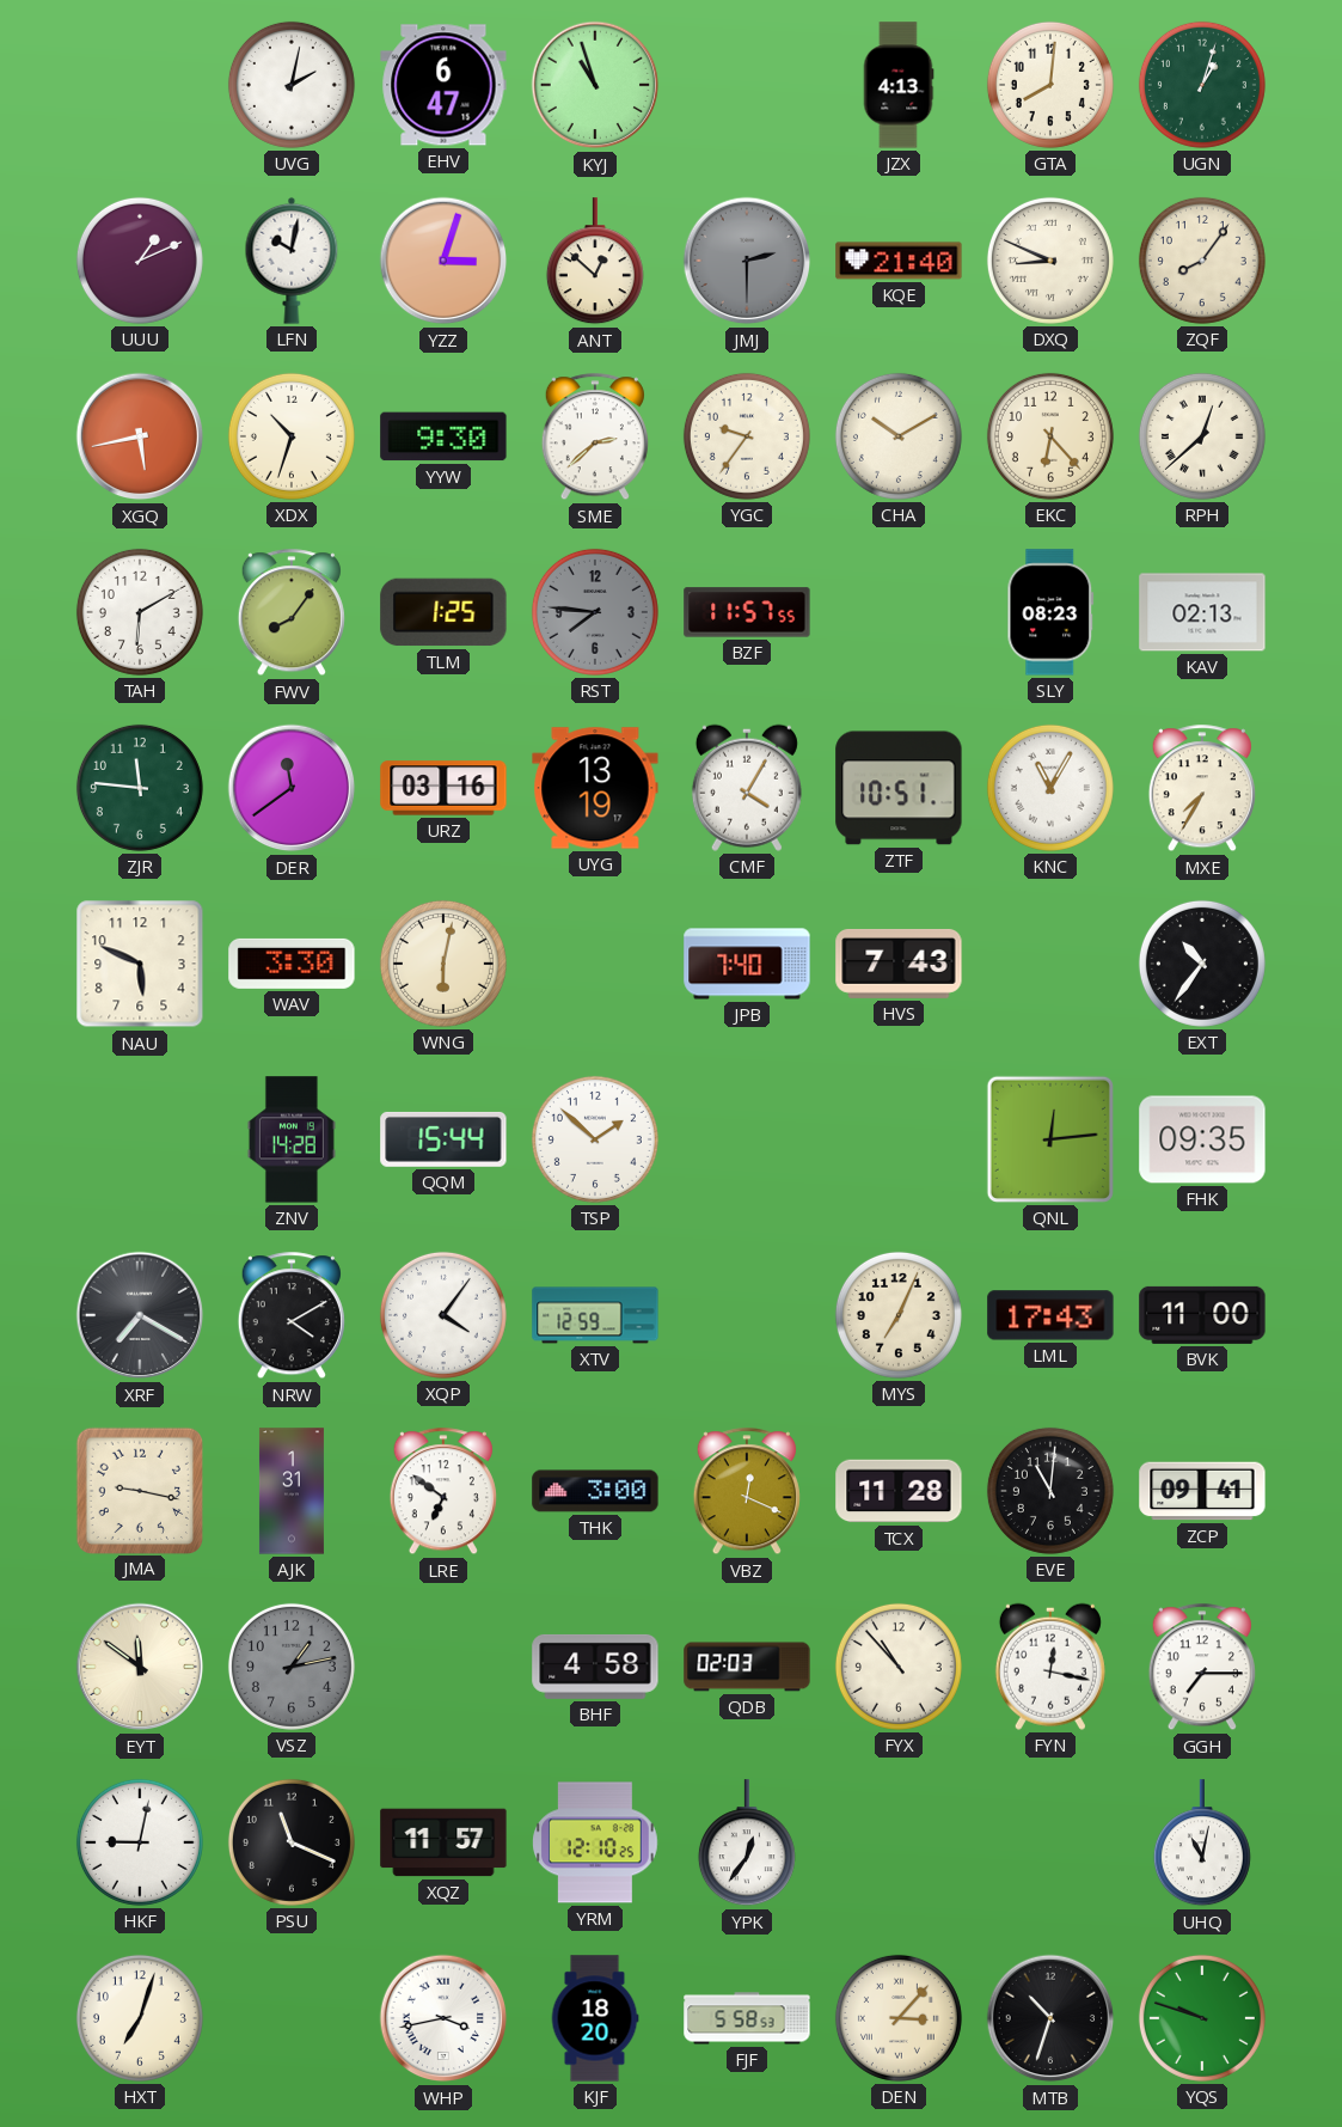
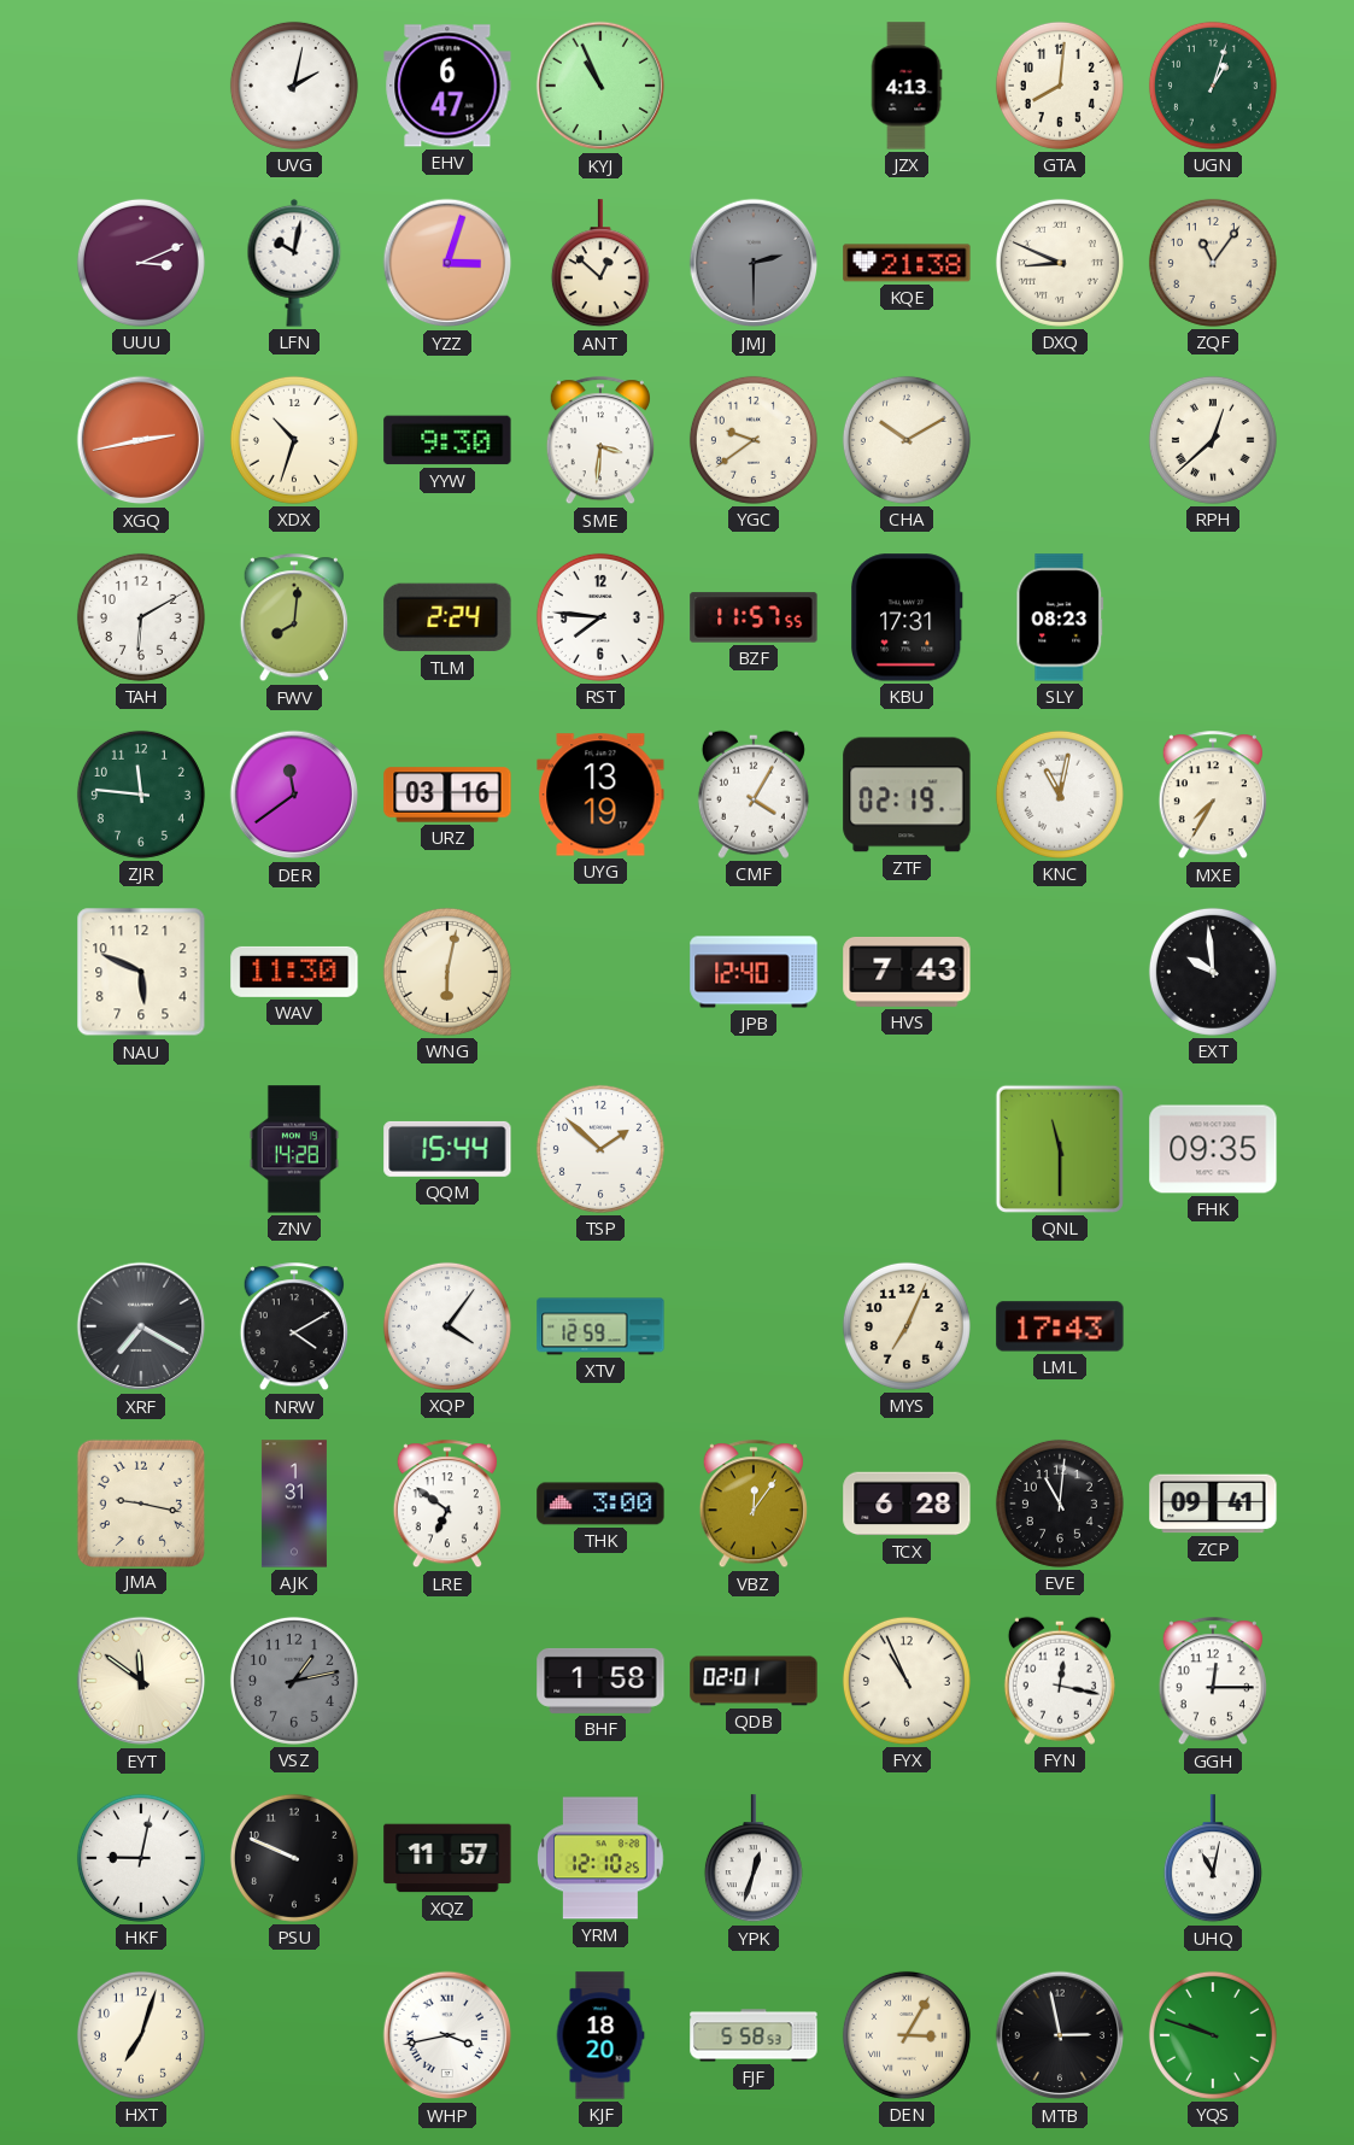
KYJ: 10:57 -> 10:56 (600, 86)
UUU: 1:11 -> 3:11 (141, 263)
KQE: 21:40 -> 21:38 (907, 263)
ZQF: 8:06 -> 11:06 (1213, 263)
XGQ: 5:43 -> 2:43 (141, 440)
SME: 2:38 -> 3:31 (600, 441)
YGC: 9:36 -> 9:39 (754, 440)
EKC: 6:23 -> none (1050, 436)
FWV: 8:06 -> 8:01 (294, 619)
TLM: 1:25 -> 2:24 (447, 617)
RST dial: grey -> white (600, 617)
KBU: none -> 17:31 (908, 617)
KAV: 02:13 -> none (1202, 612)
ZTF: 10:51 -> 02:19 (907, 795)
KNC: 11:05 -> 11:02 (1060, 795)
WAV: 3:30 -> 11:30 (294, 972)
JPB: 7:40 -> 12:40 (754, 972)
EXT: 10:36 -> 9:59 (1213, 972)
QNL: 12:14 -> 11:30 (1060, 1149)
BVK: 11:00 -> none (1202, 1315)
VBZ: 12:19 -> 12:06 (754, 1505)
TCX: 11:28 -> 6:28 (907, 1504)
BHF: 4:58 -> 1:58 (600, 1681)
QDB: 02:03 -> 02:01 (754, 1681)
FYX: 10:53 -> 10:56 (907, 1681)
GGH: 7:15 -> 12:15 (1213, 1682)
PSU: 11:19 -> 9:49 (294, 1858)
YPK: 12:36 -> 12:33 (754, 1859)
DEN: 3:07 -> 3:05 (907, 2035)
MTB: 10:33 -> 2:58 (1060, 2035)
